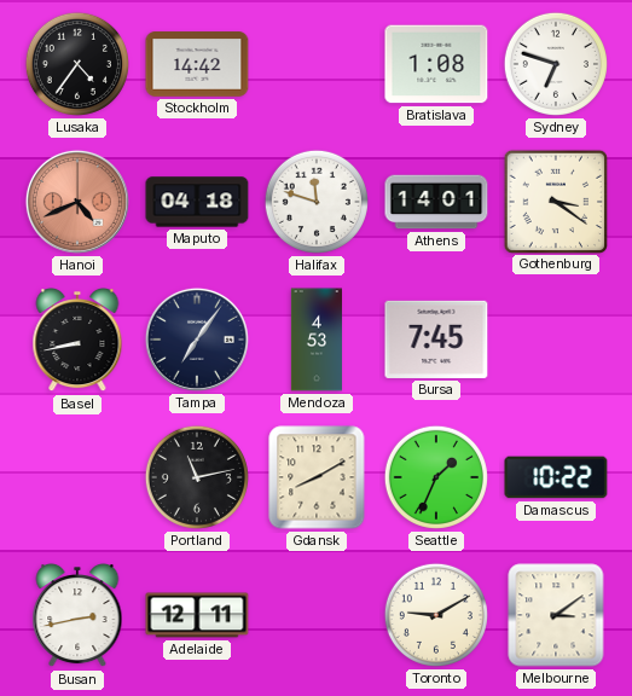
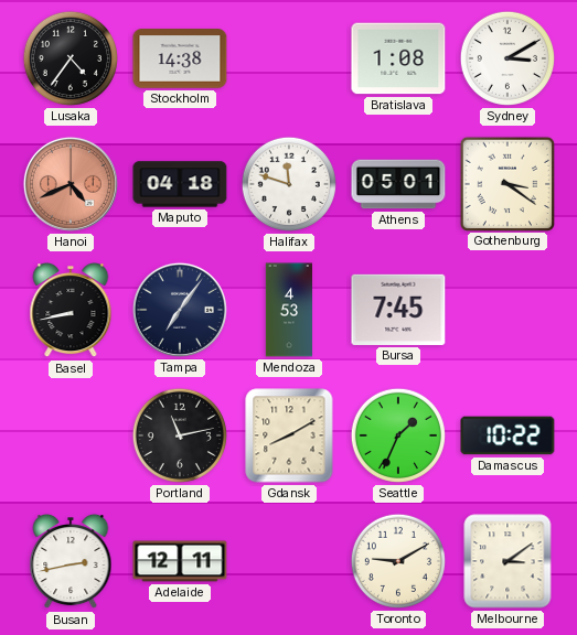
Stockholm: 14:42 -> 14:38 (180, 58)
Sydney: 6:48 -> 3:10 (507, 58)
Athens: 14:01 -> 05:01 (398, 184)
